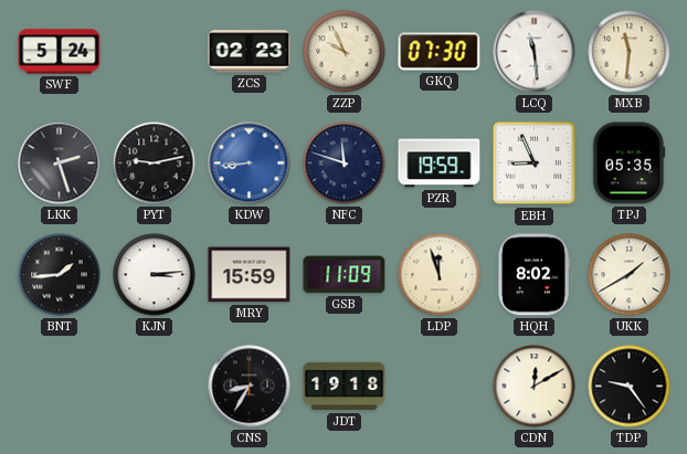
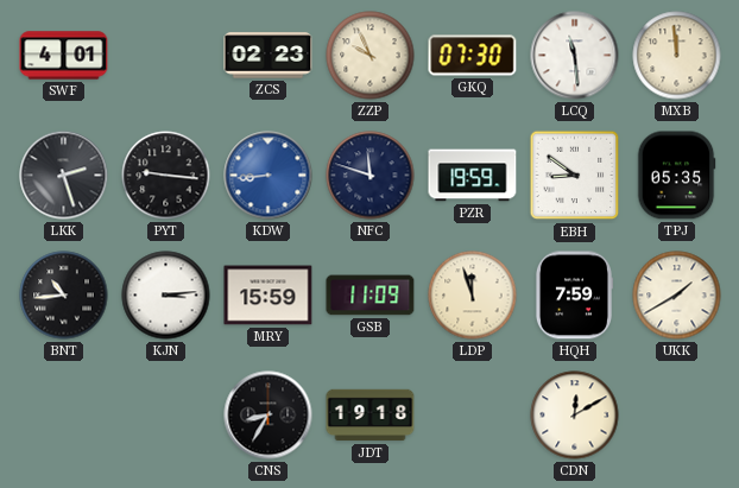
SWF: 5:24 -> 4:01 (64, 56)
MXB: 11:31 -> 11:59 (677, 56)
PYT: 9:13 -> 9:16 (166, 176)
EBH: 8:56 -> 8:51 (575, 176)
BNT: 1:44 -> 10:44 (64, 296)
HQH: 8:02 -> 7:59 (573, 296)
TDP: 9:24 -> none (630, 387)
